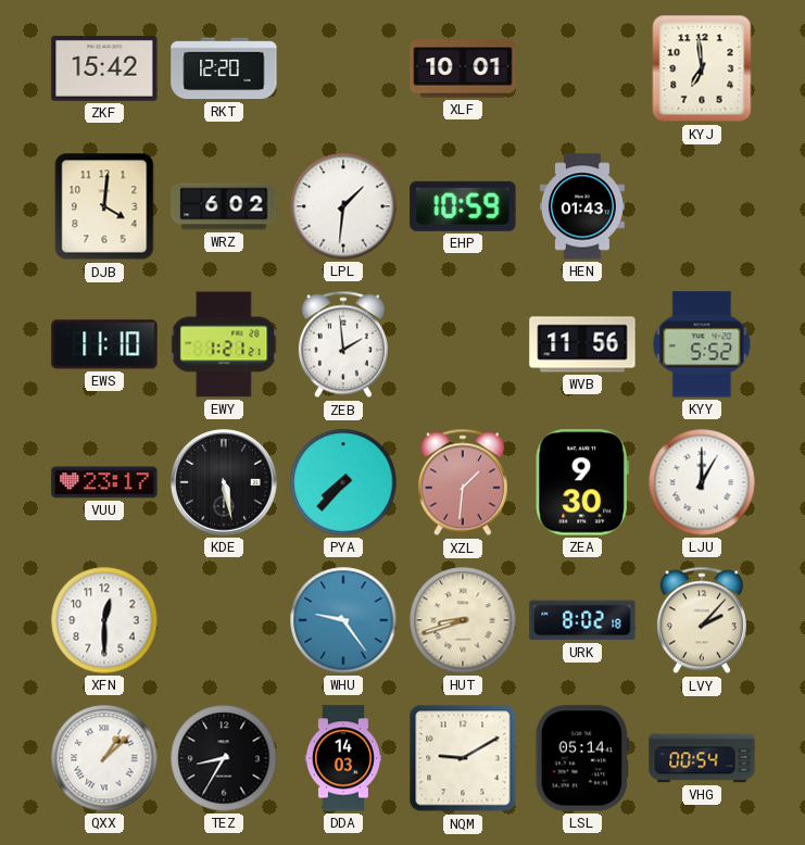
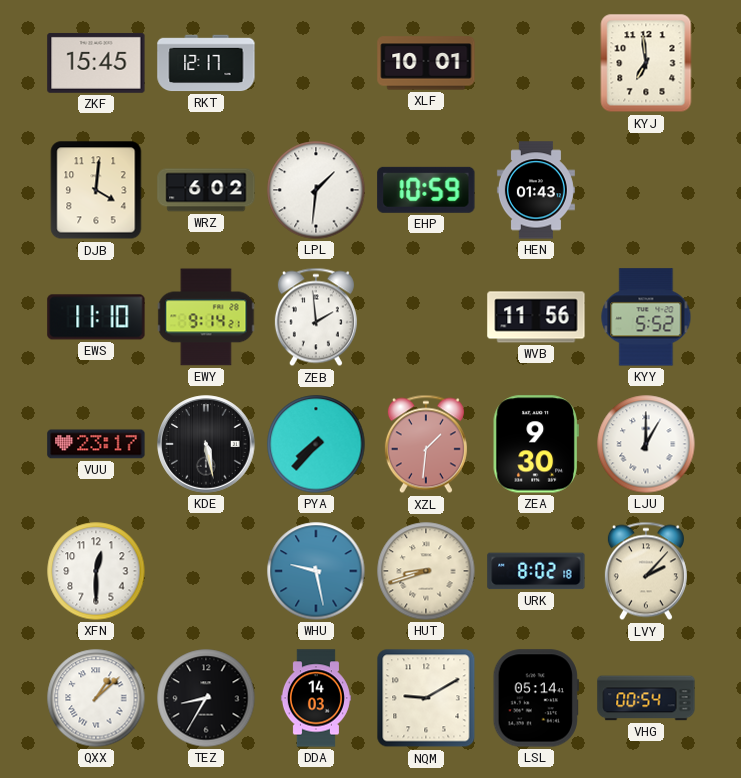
ZKF: 15:42 -> 15:45 (96, 63)
RKT: 12:20 -> 12:17 (206, 63)
EWY: 1:21 -> 9:14 (206, 317)
WHU: 9:24 -> 9:28 (316, 571)
